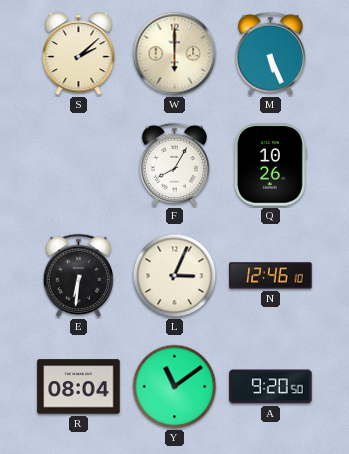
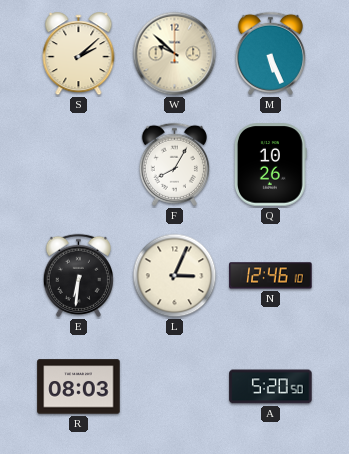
W: 6:00 -> 9:52 (175, 54)
R: 08:04 -> 08:03 (79, 387)
Y: 11:09 -> none (175, 387)
A: 9:20 -> 5:20 (271, 387)
